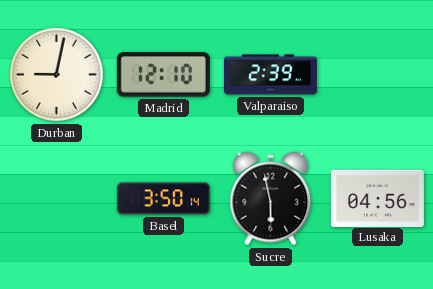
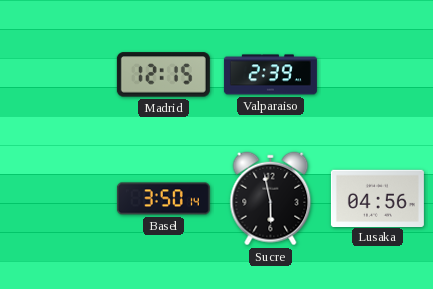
Durban: 9:02 -> none (57, 75)
Madrid: 12:10 -> 12:15 (163, 75)
